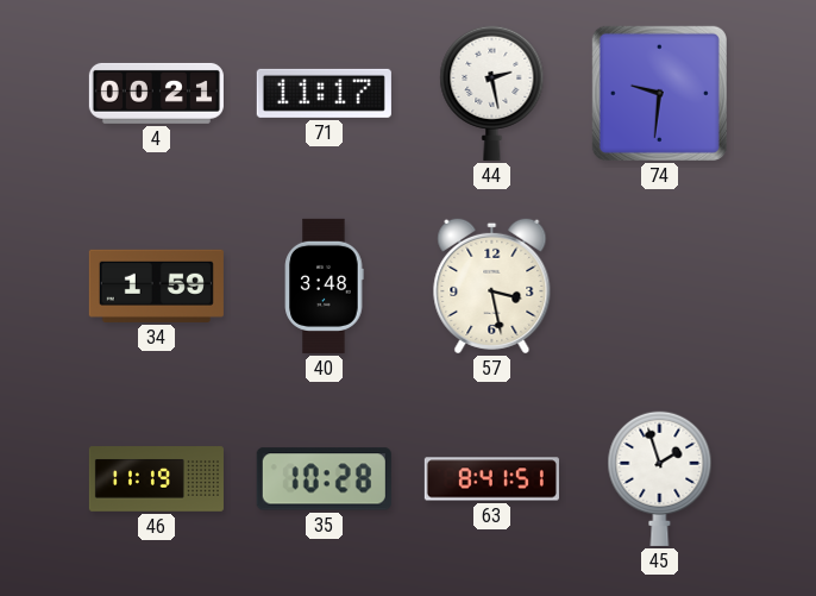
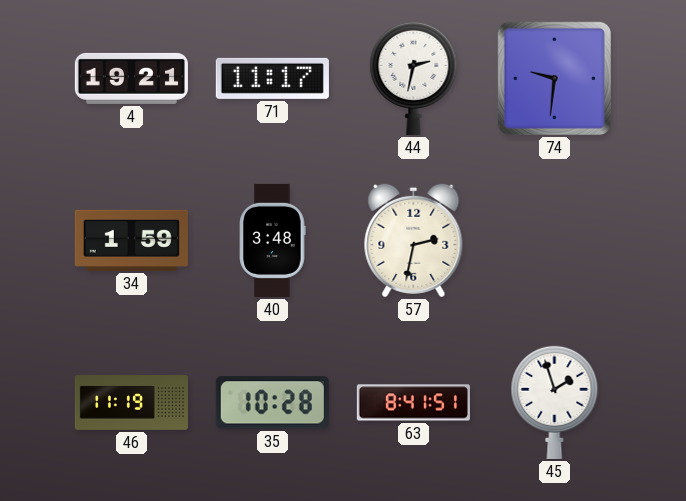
4: 00:21 -> 19:21 (131, 78)
44: 2:28 -> 2:32 (414, 78)
57: 3:28 -> 2:32 (414, 240)
